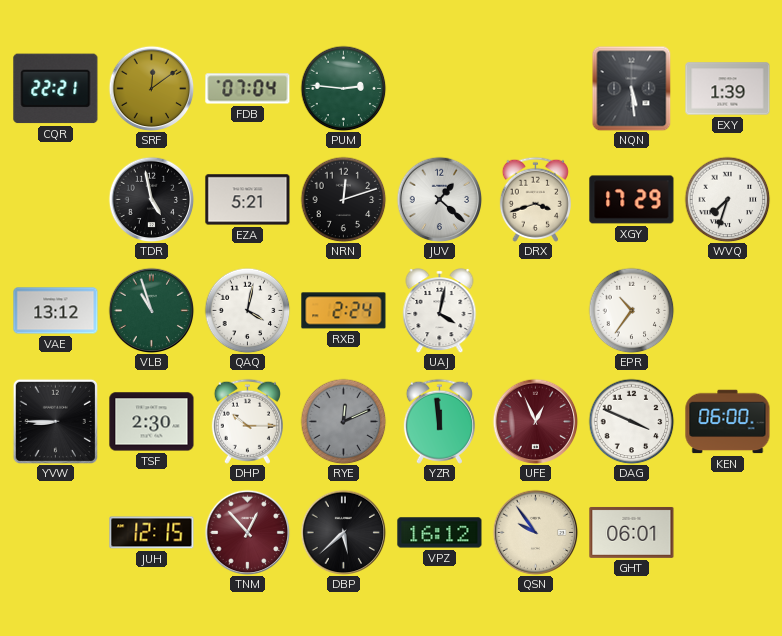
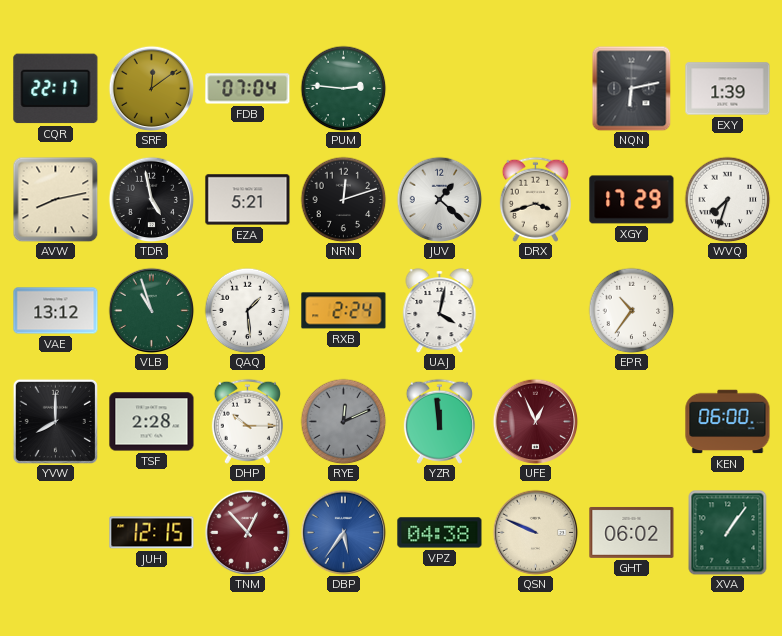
CQR: 22:21 -> 22:17 (56, 89)
NQN: 5:29 -> 6:13 (632, 88)
AVW: none -> 8:13 (55, 199)
QAQ: 4:02 -> 1:29 (247, 310)
YVW: 8:45 -> 8:00 (55, 421)
TSF: 2:30 -> 2:28 (152, 422)
DAG: 3:49 -> none (631, 421)
DBP: 5:38 -> 5:36 (343, 532)
DBP dial: black -> blue (343, 532)
VPZ: 16:12 -> 04:38 (440, 533)
QSN: 9:54 -> 9:49 (535, 532)
GHT: 06:01 -> 06:02 (632, 532)
XVA: none -> 1:06 (728, 532)
